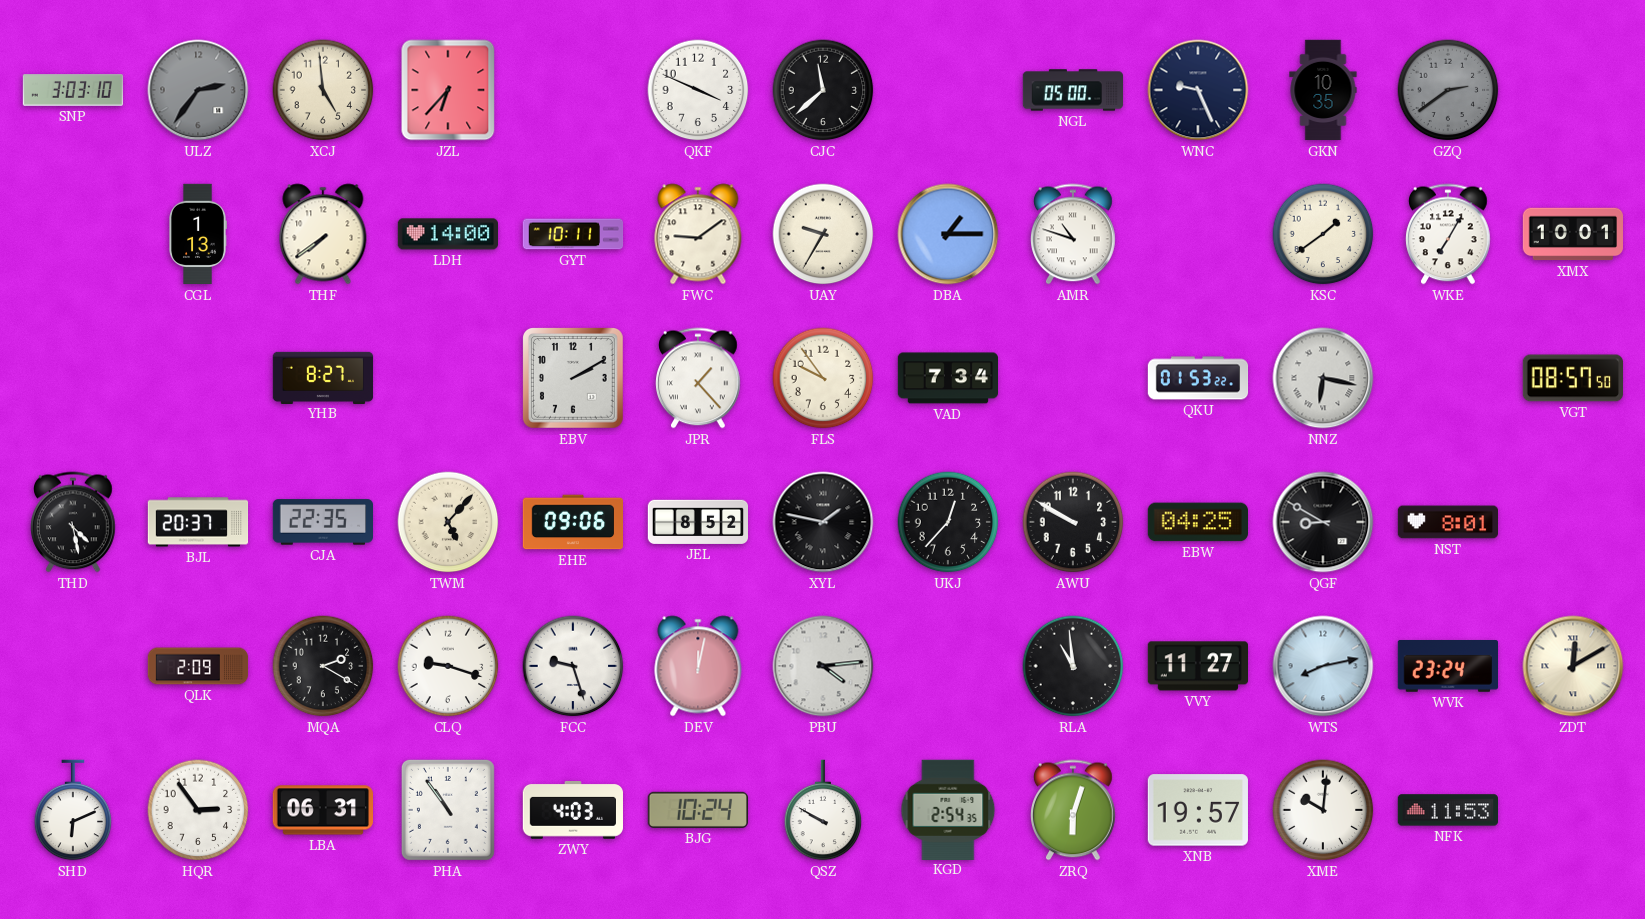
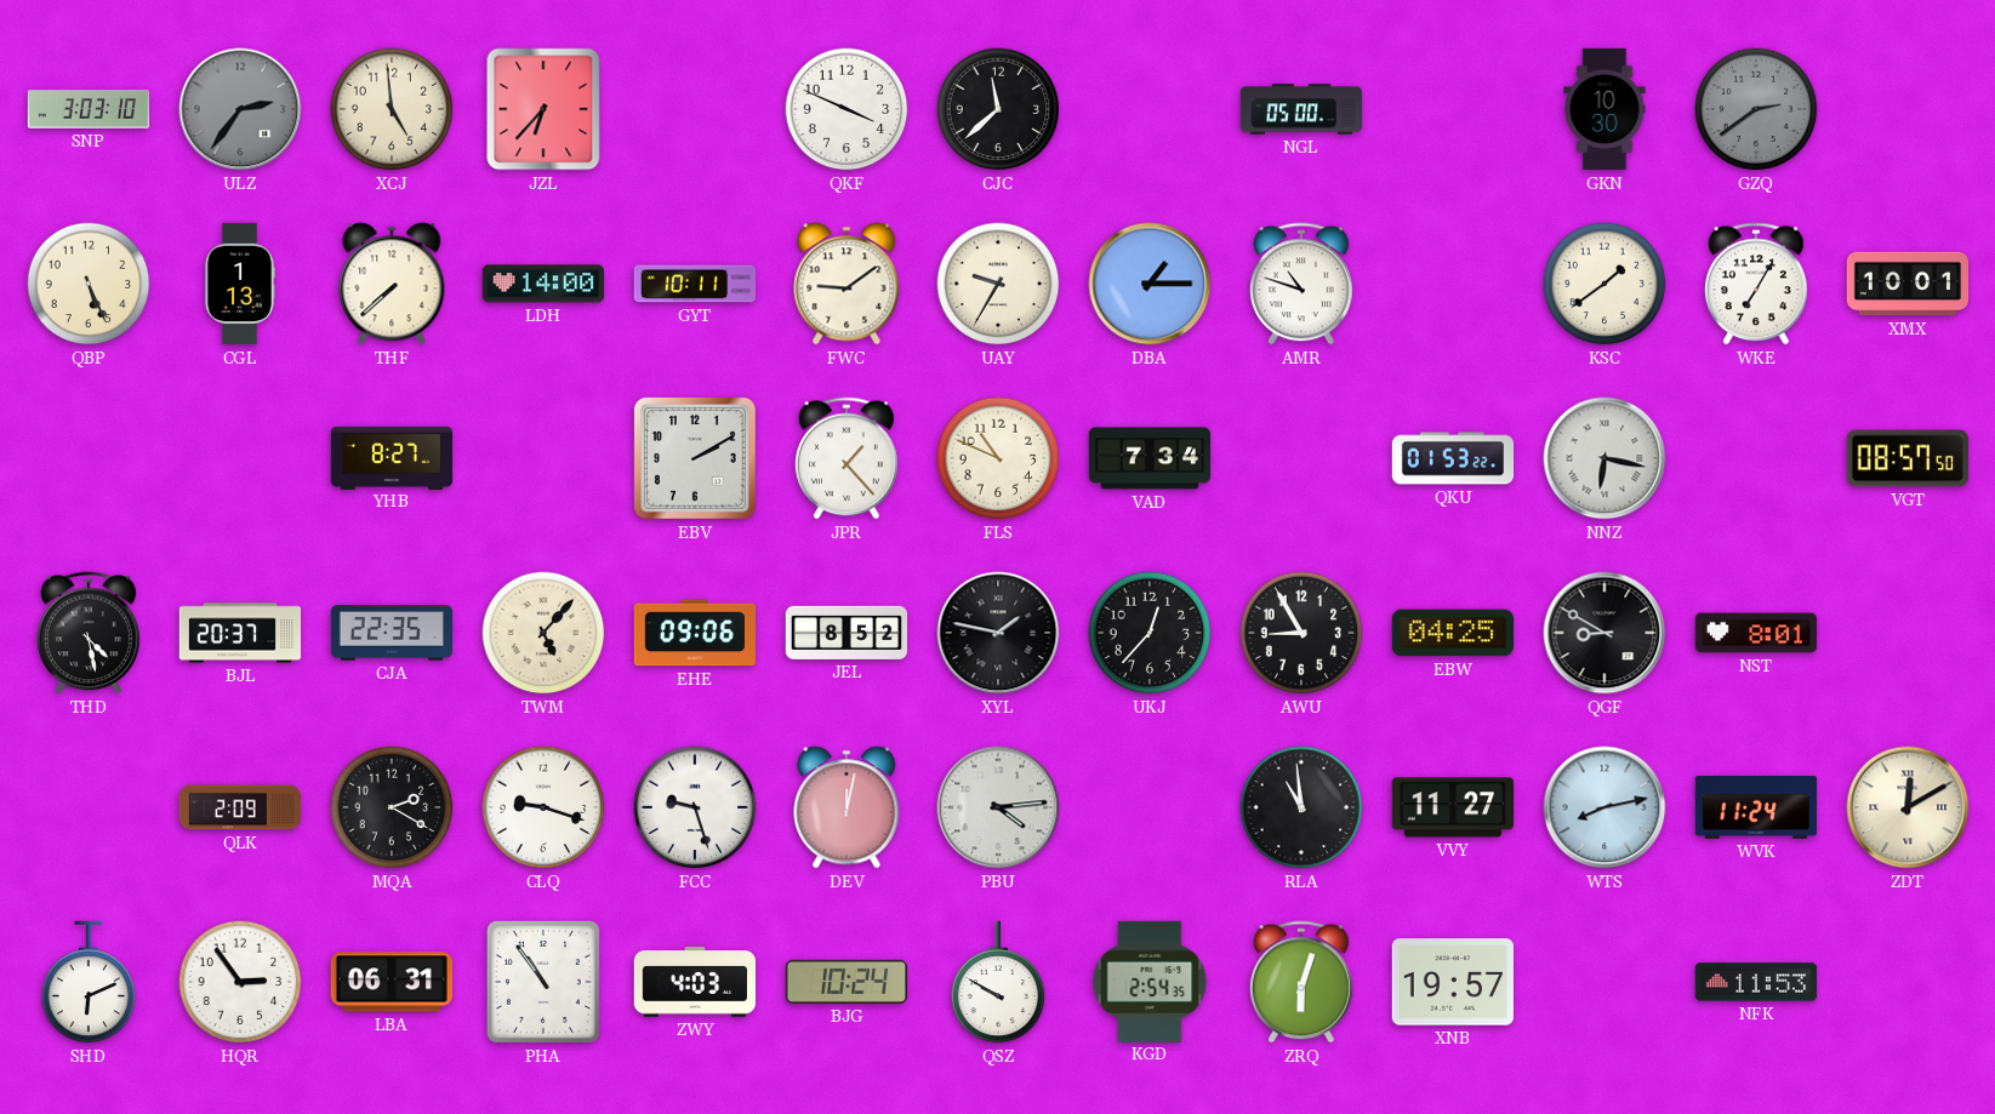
WNC: 9:26 -> none (1198, 90)
GKN: 10:35 -> 10:30 (1604, 109)
QBP: none -> 5:26 (89, 284)
THF: 7:39 -> 7:38 (392, 284)
FLS: 9:54 -> 10:49 (998, 458)
AWU: 9:50 -> 8:55 (1301, 633)
WVK: 23:24 -> 11:24 (1755, 809)
XME: 10:01 -> none (1323, 810)
